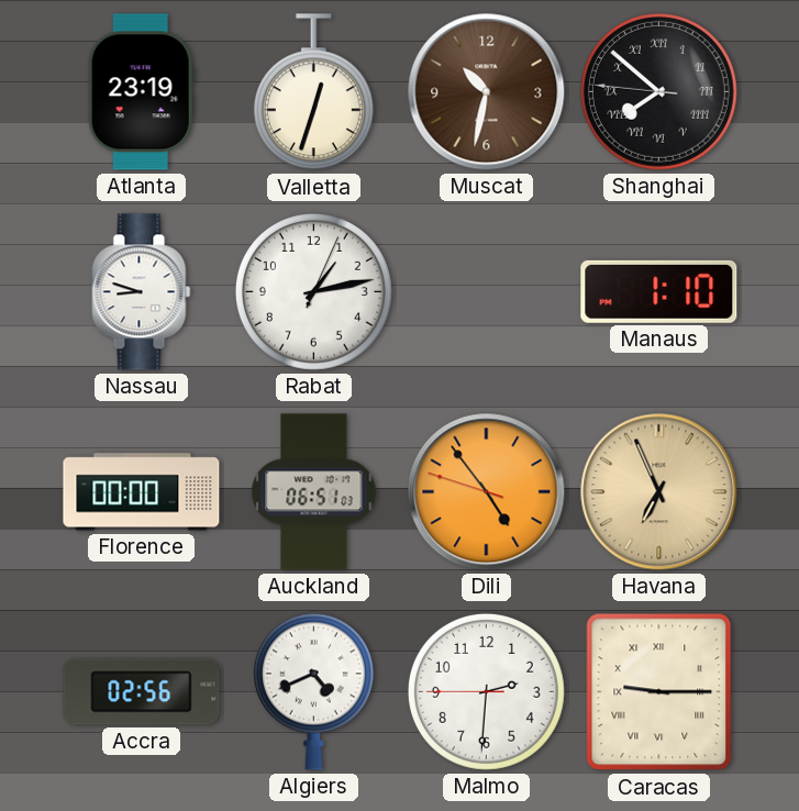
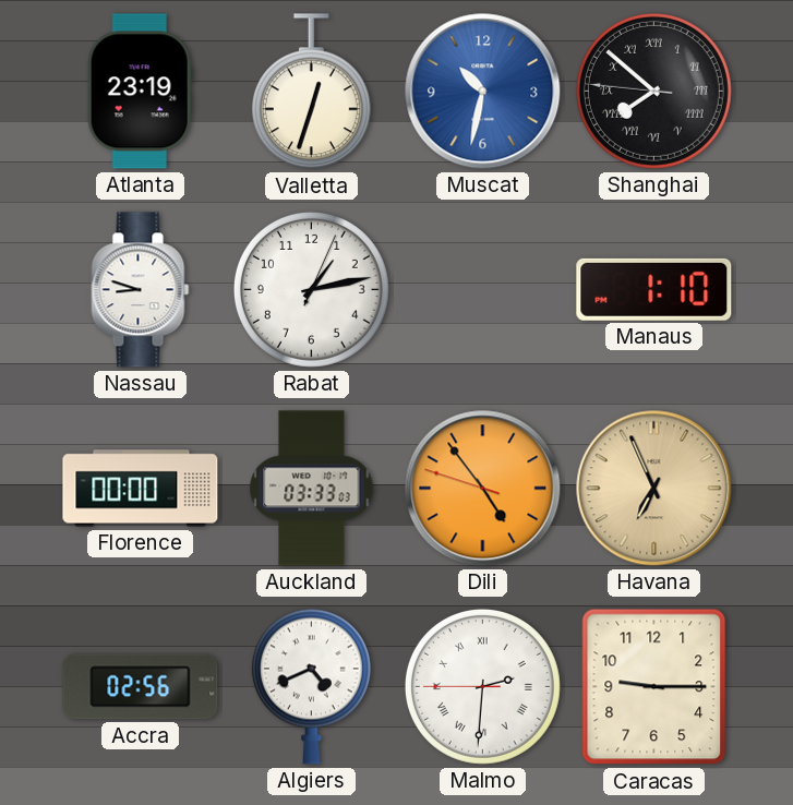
Muscat dial: brown -> blue (483, 92)
Auckland: 06:51 -> 03:33 (312, 489)
Malmo numerals: Arabic -> Roman (482, 686)
Caracas numerals: Roman -> Arabic (654, 687)
